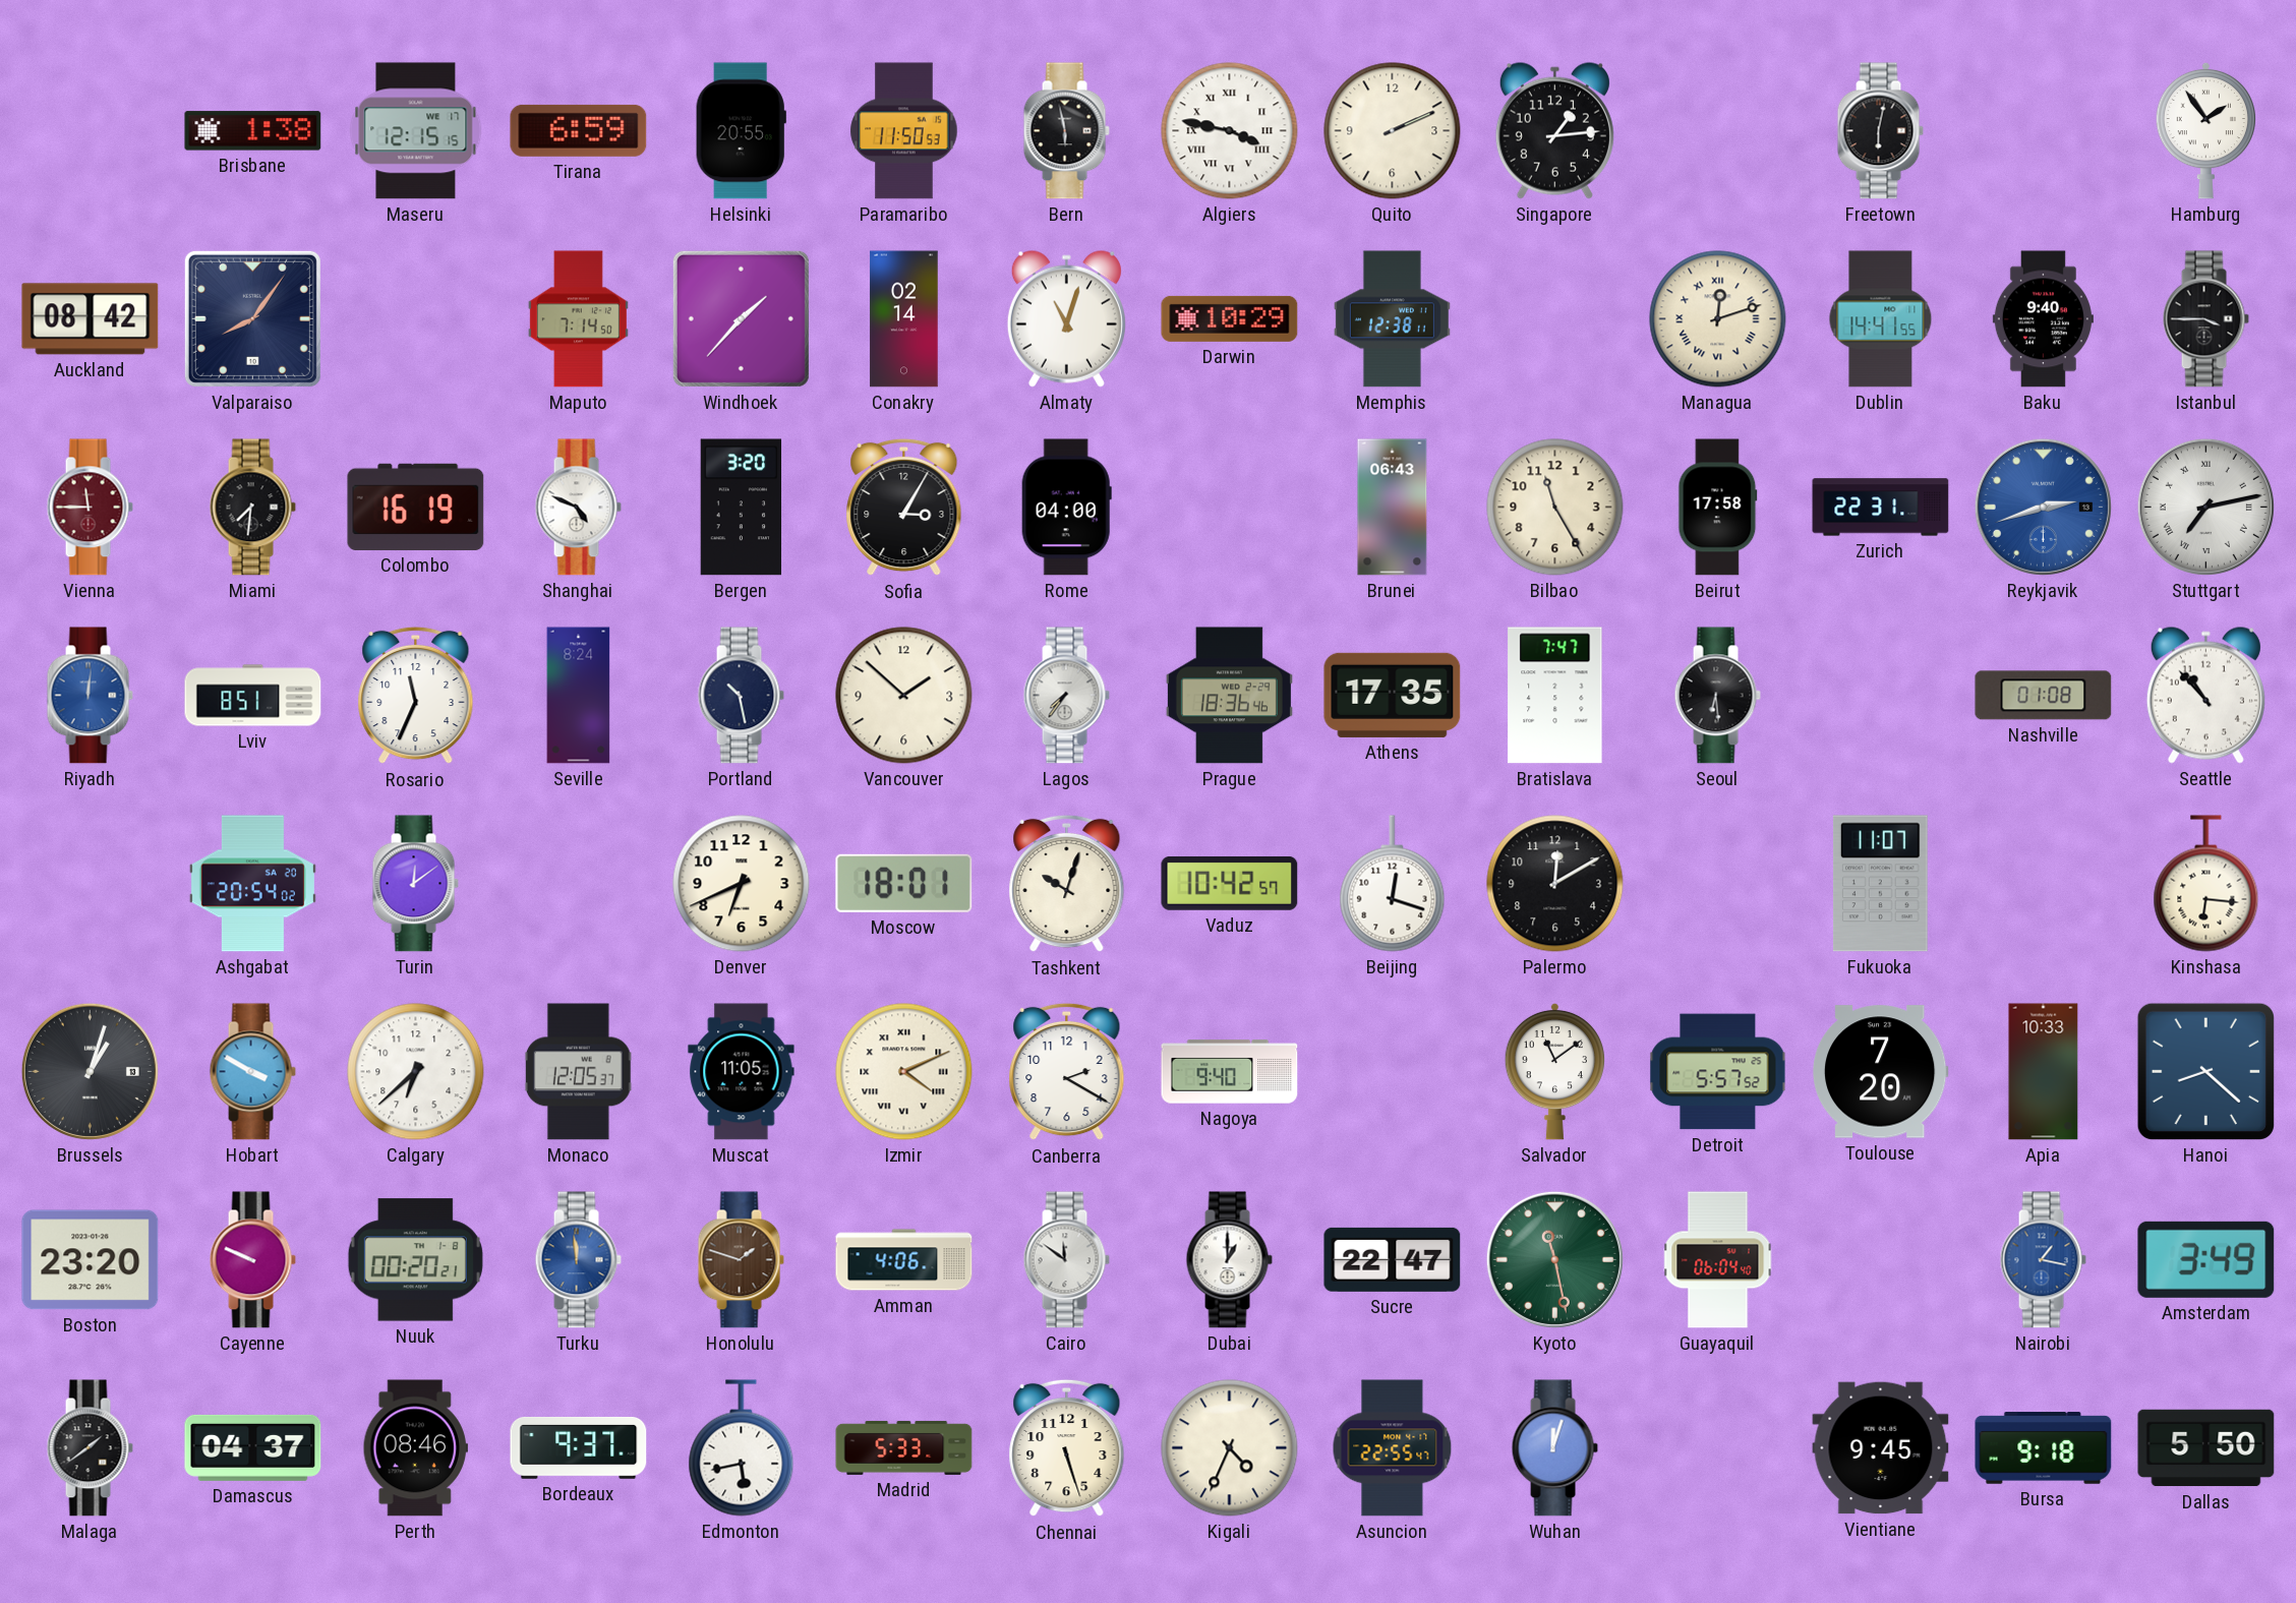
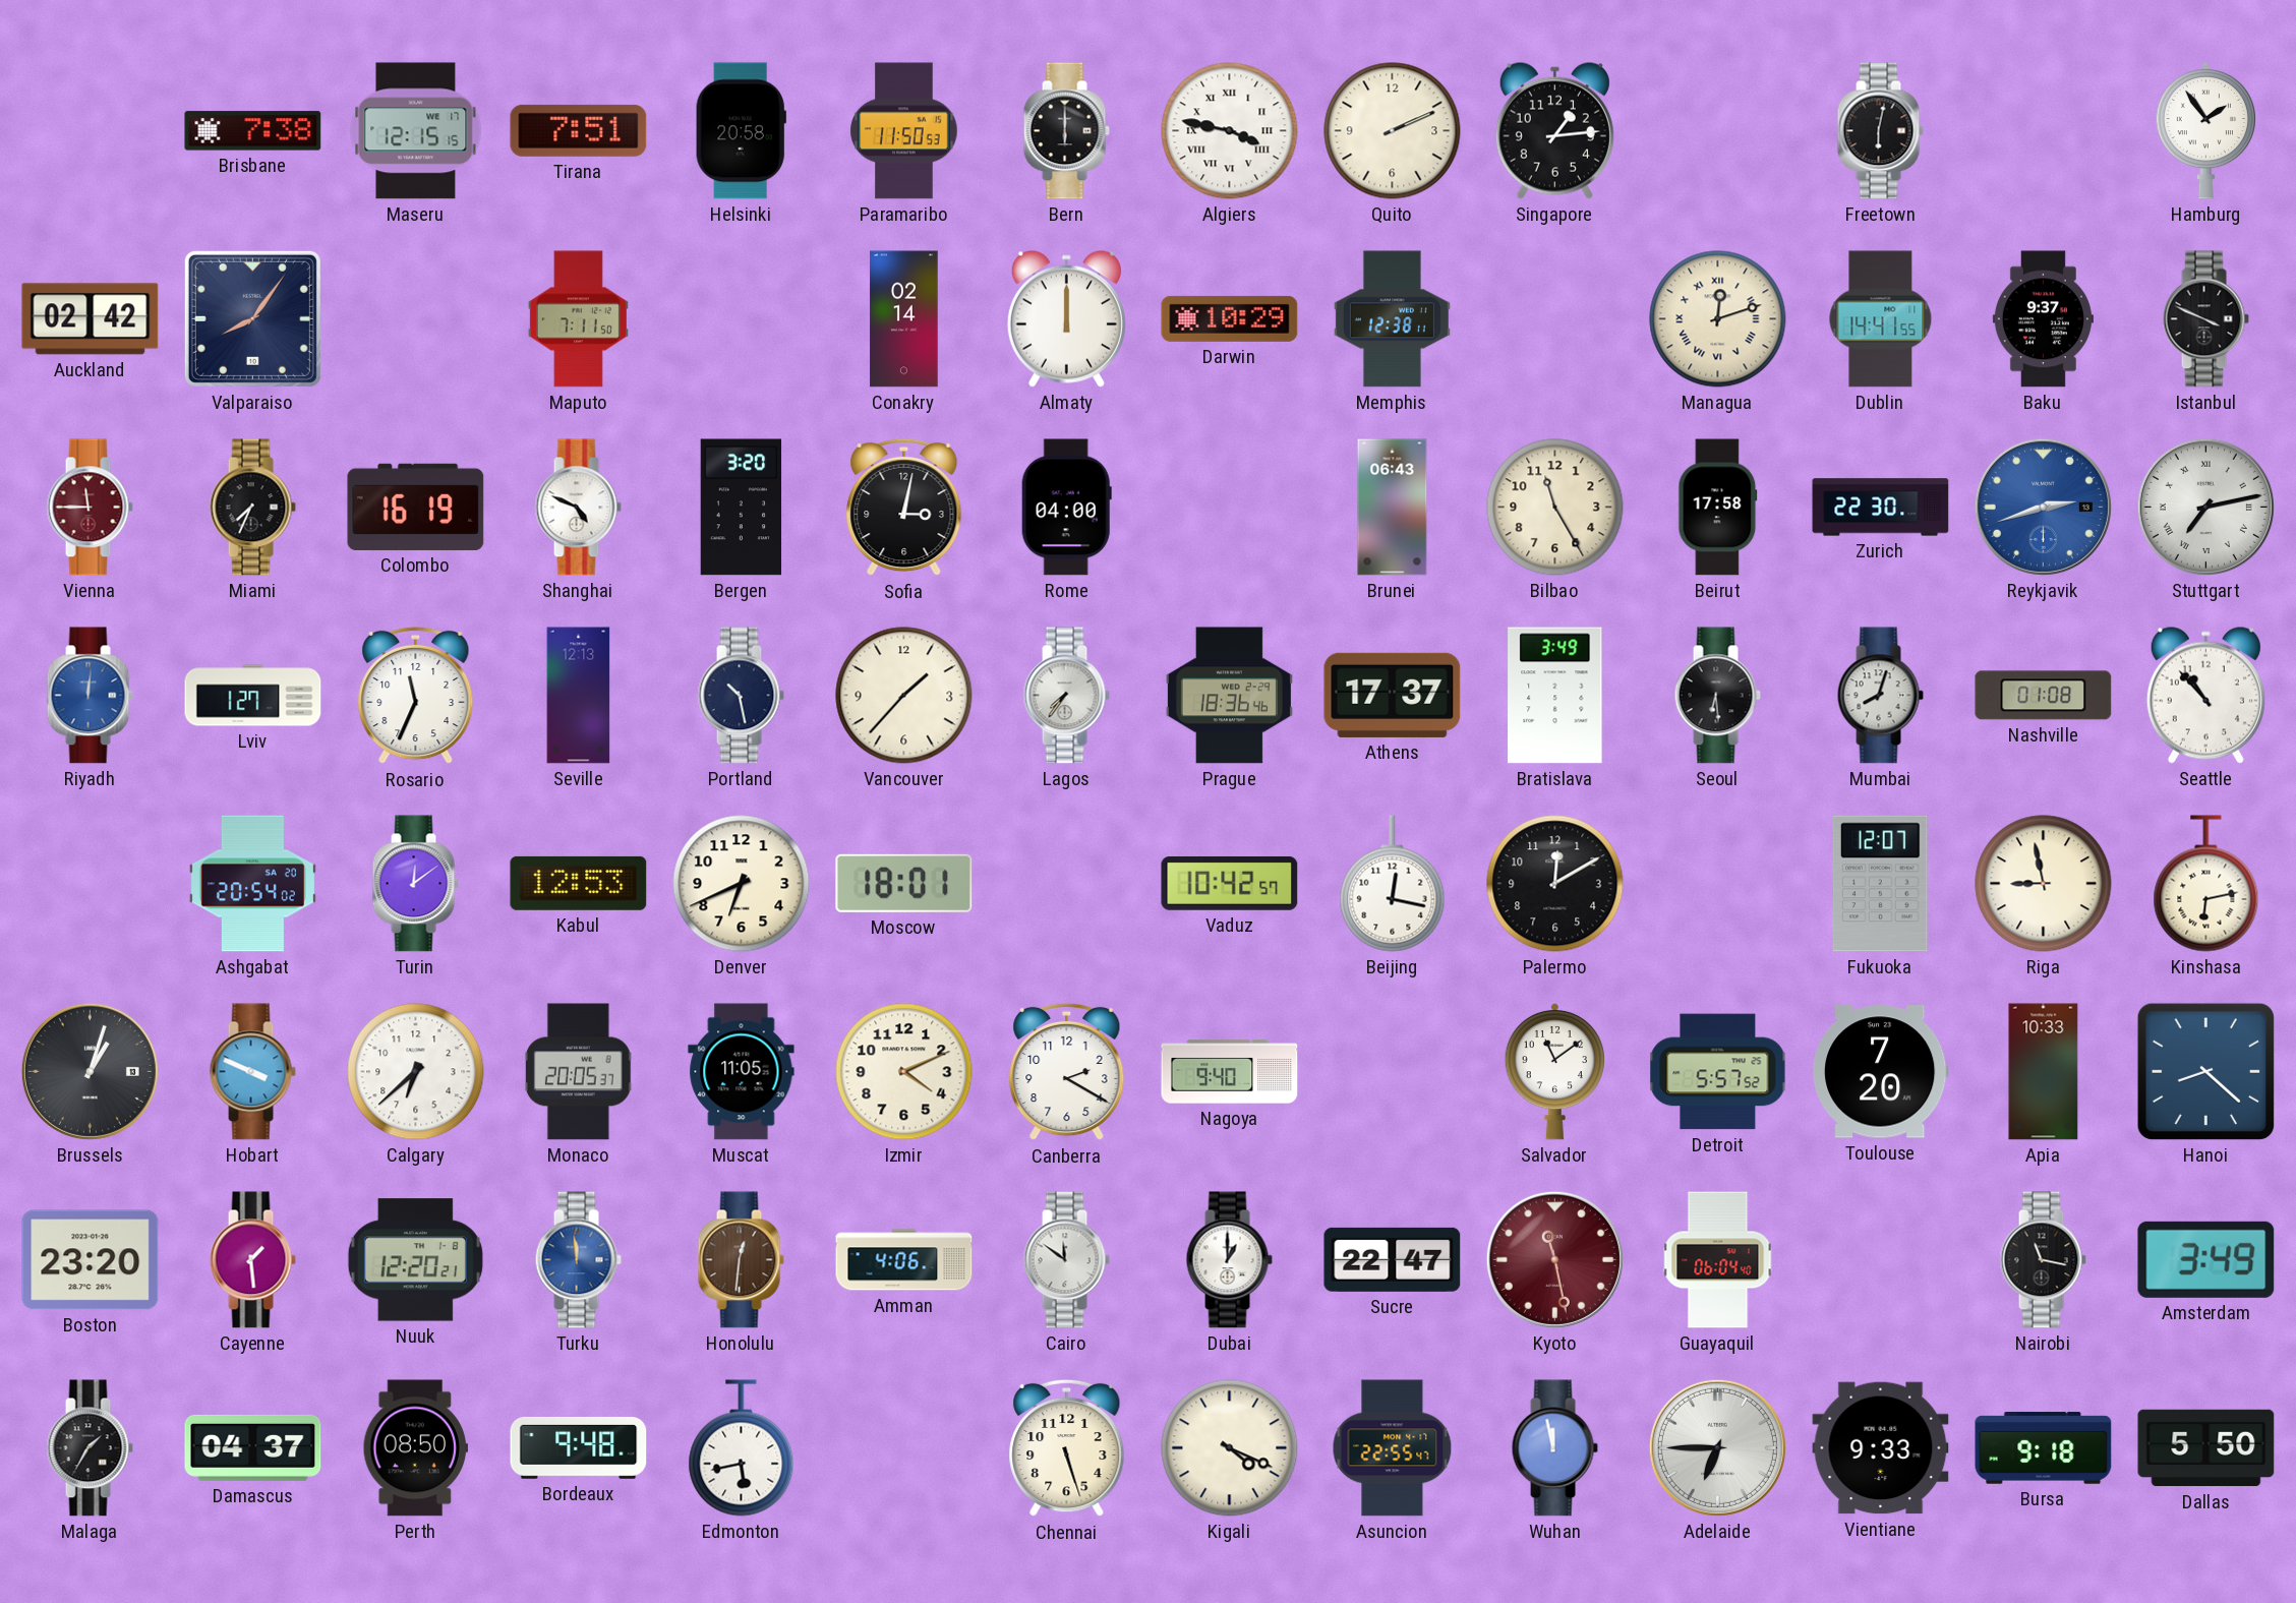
Brisbane: 1:38 -> 7:38 (253, 131)
Tirana: 6:59 -> 7:51 (579, 130)
Helsinki: 20:55 -> 20:58 (741, 131)
Bern: 5:58 -> 6:00 (1066, 131)
Auckland: 08:42 -> 02:42 (91, 319)
Maputo: 7:14 -> 7:11 (578, 319)
Windhoek: 1:37 -> none (741, 318)
Almaty: 11:03 -> 12:00 (1066, 318)
Baku: 9:40 -> 9:37 (2043, 319)
Istanbul: 3:45 -> 3:49 (2205, 319)
Miami: 7:31 -> 7:34 (252, 508)
Sofia: 3:05 -> 3:02 (904, 508)
Zurich: 22:31 -> 22:30 (1881, 508)
Lviv: 8:51 -> 1:27 (253, 696)
Seville: 8:24 -> 12:13 (579, 696)
Vancouver: 1:52 -> 1:37 (904, 696)
Athens: 17:35 -> 17:37 (1393, 695)
Bratislava: 7:47 -> 3:49 (1555, 696)
Mumbai: none -> 8:03 (1880, 696)
Kabul: none -> 12:53 (579, 883)
Tashkent: 10:03 -> none (1067, 884)
Beijing: 12:18 -> 12:17 (1393, 884)
Fukuoka: 11:07 -> 12:07 (1880, 884)
Riga: none -> 8:58 (2044, 884)
Kinshasa: 6:16 -> 6:13 (2206, 884)
Hobart: 3:50 -> 3:49 (252, 1072)
Monaco: 12:05 -> 20:05 (578, 1072)
Izmir numerals: Roman -> Arabic (904, 1072)
Cayenne: 9:49 -> 1:29 (252, 1260)
Nuuk: 00:20 -> 12:20 (415, 1260)
Honolulu: 1:48 -> 12:31 (741, 1260)
Kyoto dial: green -> burgundy (1554, 1259)
Nairobi: 1:17 -> 11:17 (2043, 1260)
Nairobi dial: blue -> black (2043, 1260)
Malaga: 1:39 -> 1:35 (90, 1448)
Perth: 08:46 -> 08:50 (415, 1448)
Bordeaux: 9:37 -> 9:48 (579, 1447)
Madrid: 5:33 -> none (904, 1447)
Kigali: 4:34 -> 4:19 (1230, 1448)
Wuhan: 12:03 -> 11:58 (1554, 1448)
Adelaide: none -> 6:45 (1717, 1447)
Vientiane: 9:45 -> 9:33 (1881, 1448)
